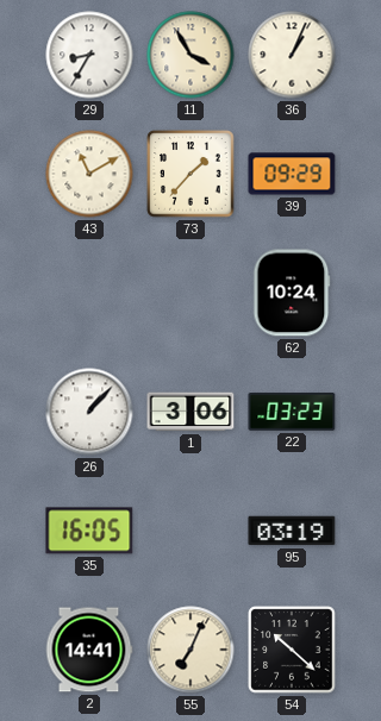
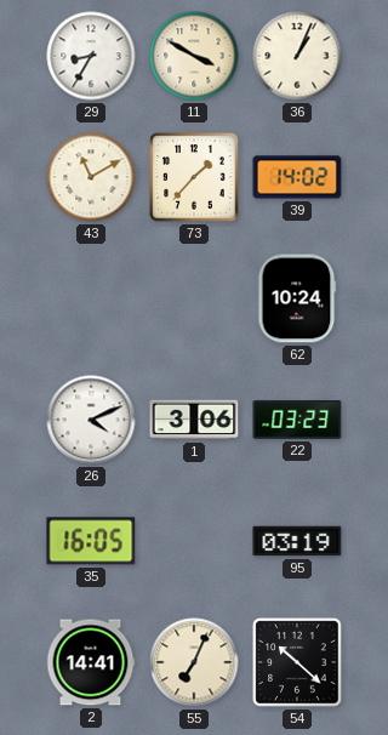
11: 3:55 -> 3:50 (194, 56)
39: 09:29 -> 14:02 (297, 177)
26: 1:07 -> 4:11 (91, 420)
